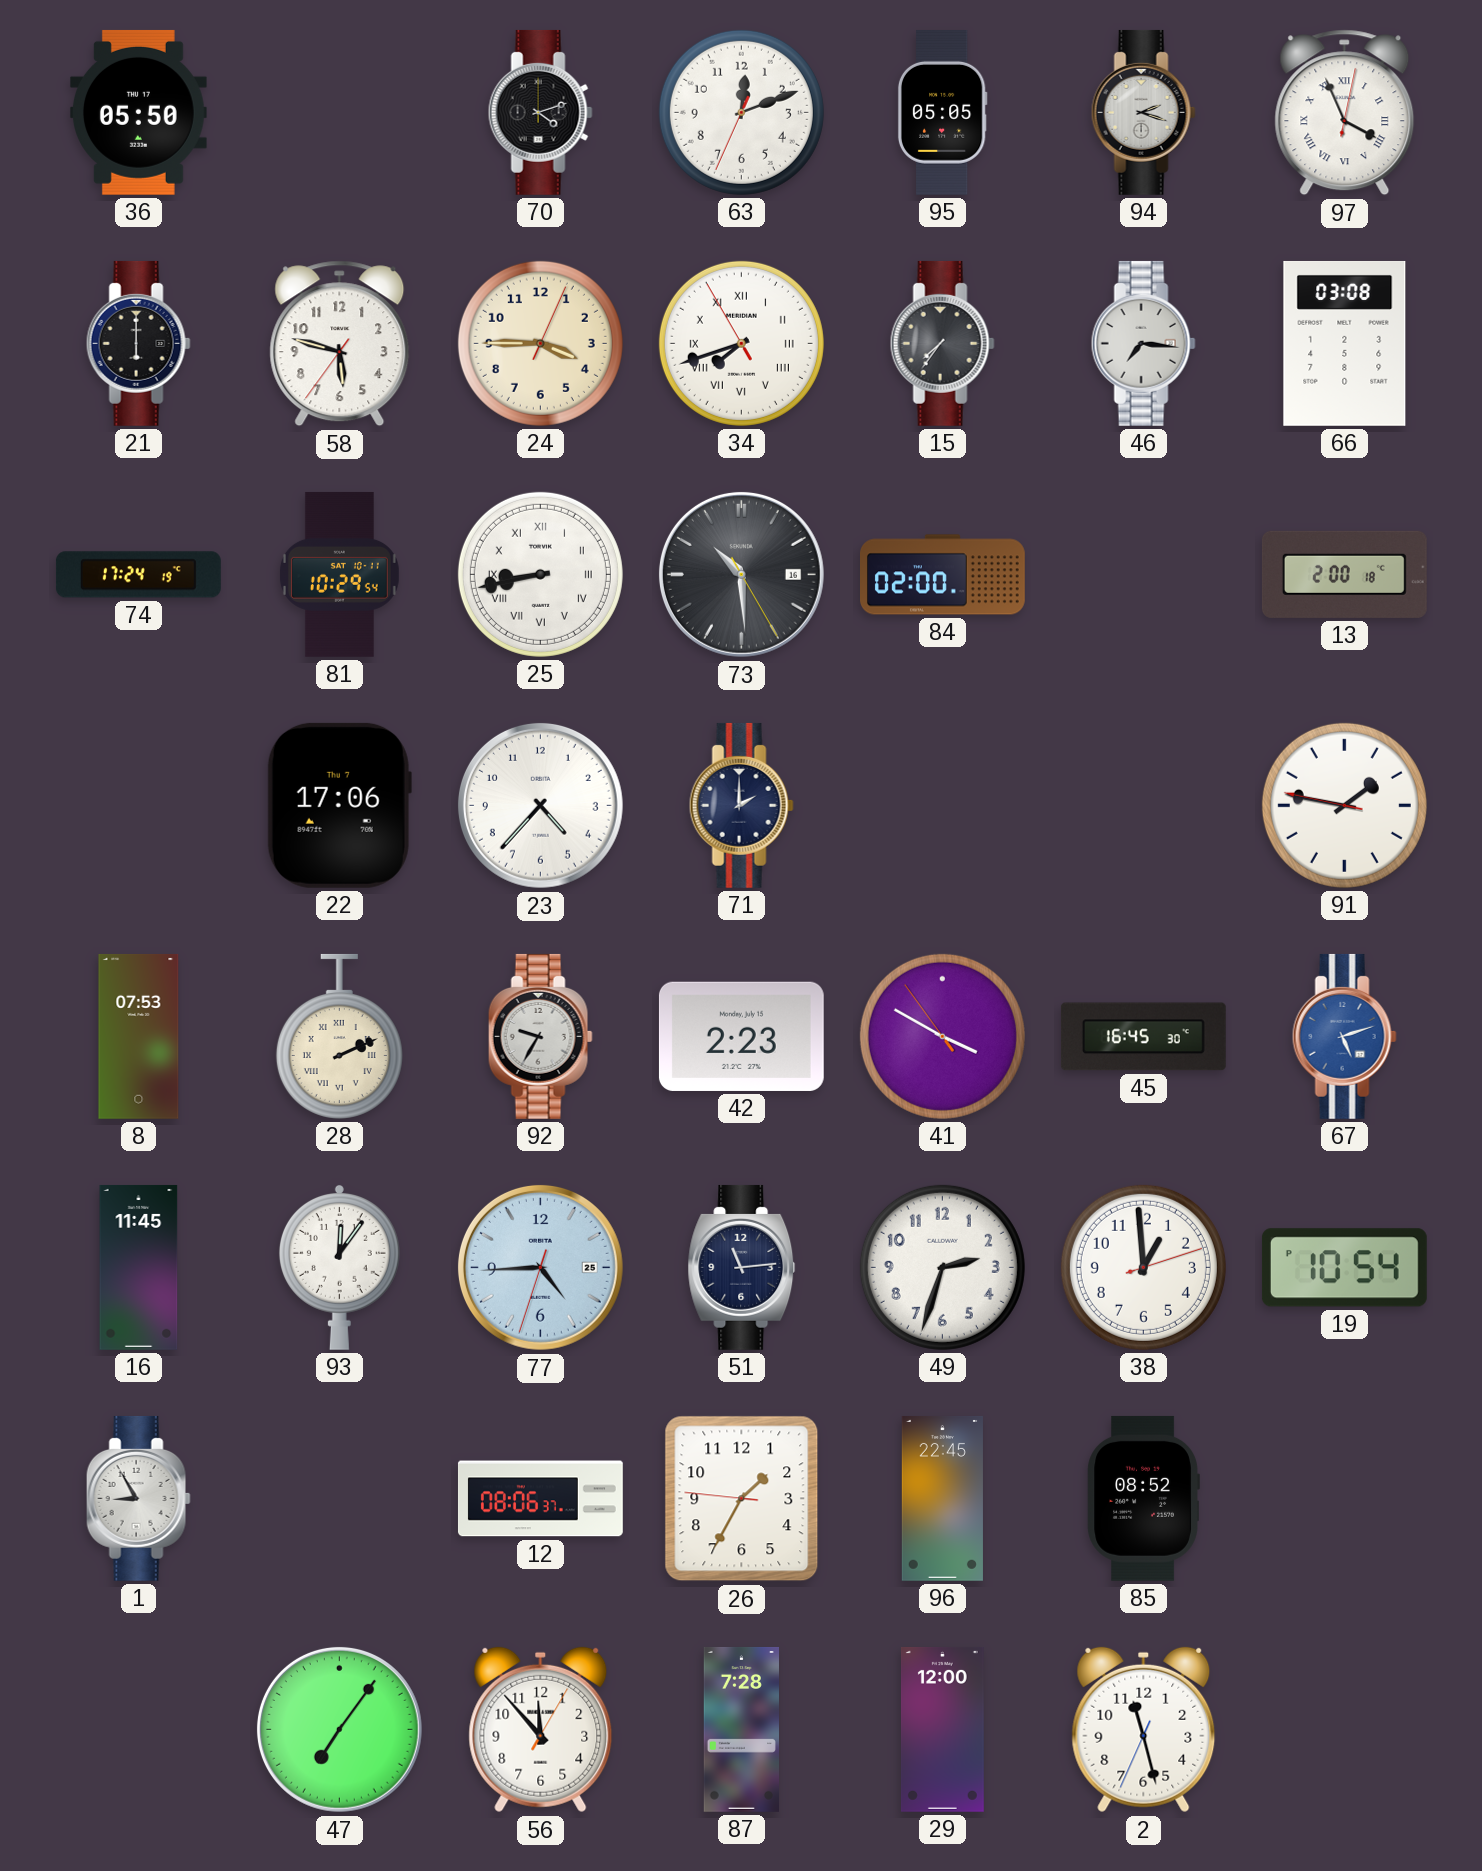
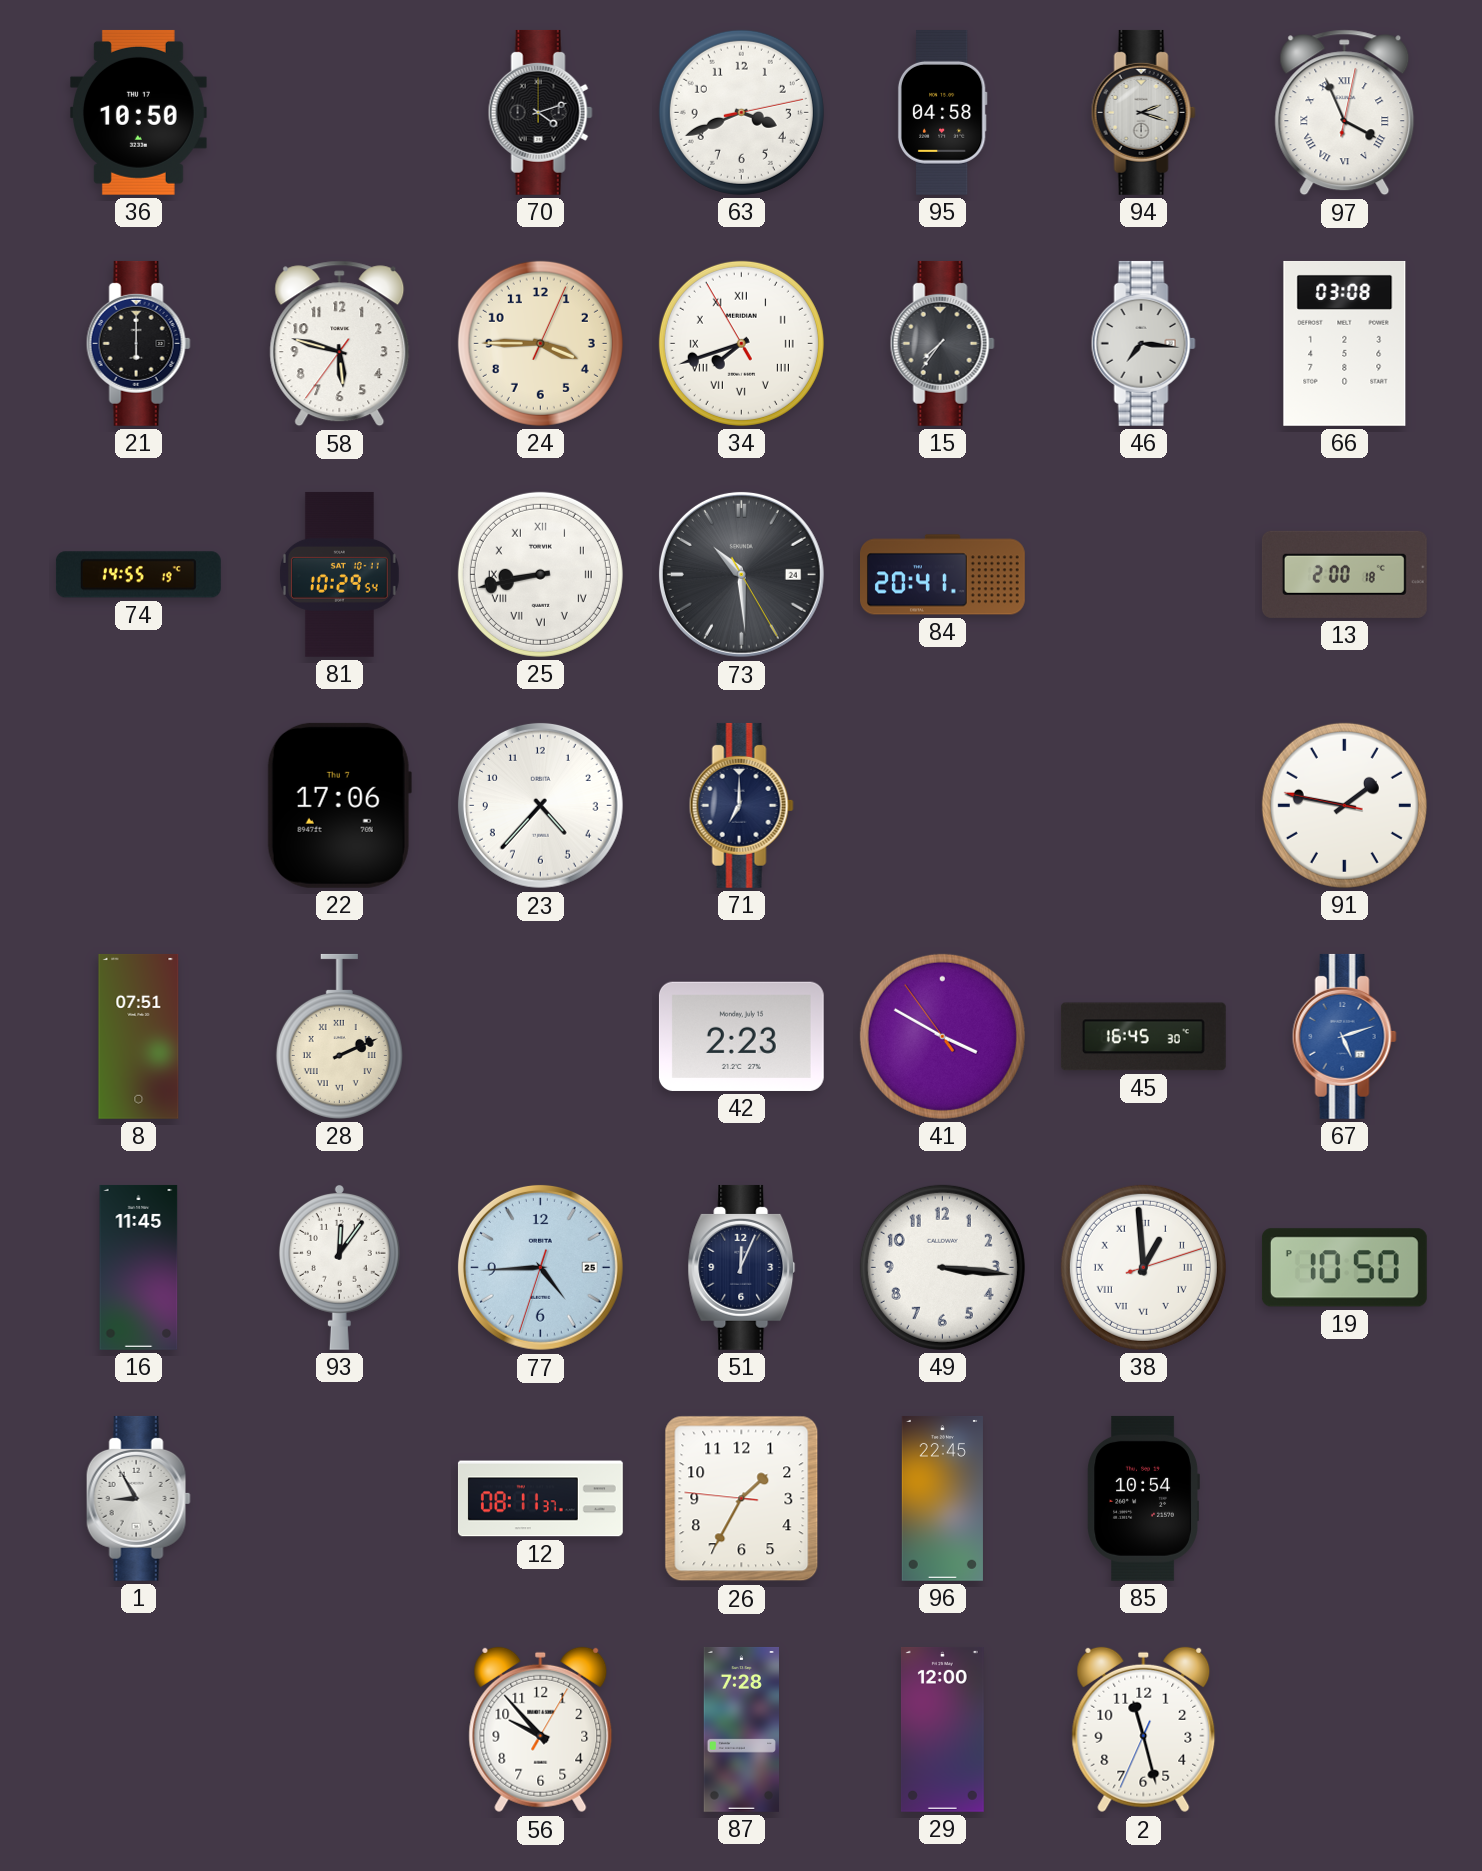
36: 05:50 -> 10:50 (138, 112)
63: 12:11 -> 3:41 (741, 112)
95: 05:05 -> 04:58 (942, 112)
74: 17:24 -> 14:55 (138, 575)
73 date: 16 -> 24 (741, 574)
84: 02:00 -> 20:41 (943, 575)
71: 2:00 -> 7:00 (741, 805)
8: 07:53 -> 07:51 (139, 1036)
92: 9:35 -> none (540, 1036)
51: 11:14 -> 12:04 (742, 1267)
49: 2:33 -> 3:16 (942, 1267)
38 numerals: Arabic -> Roman (1143, 1267)
19: 10:54 -> 10:50 (1344, 1268)
12: 08:06 -> 08:11 (540, 1499)
85: 08:52 -> 10:54 (1143, 1498)
47: 7:06 -> none (339, 1729)
56: 11:53 -> 9:53 (541, 1730)
